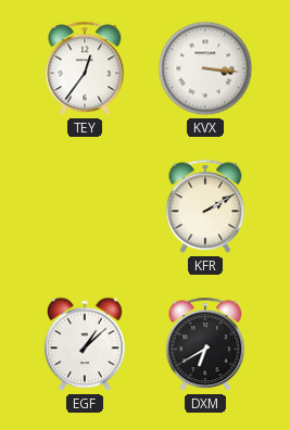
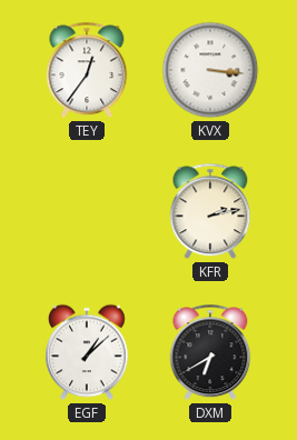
KFR: 2:10 -> 2:13 (210, 211)
